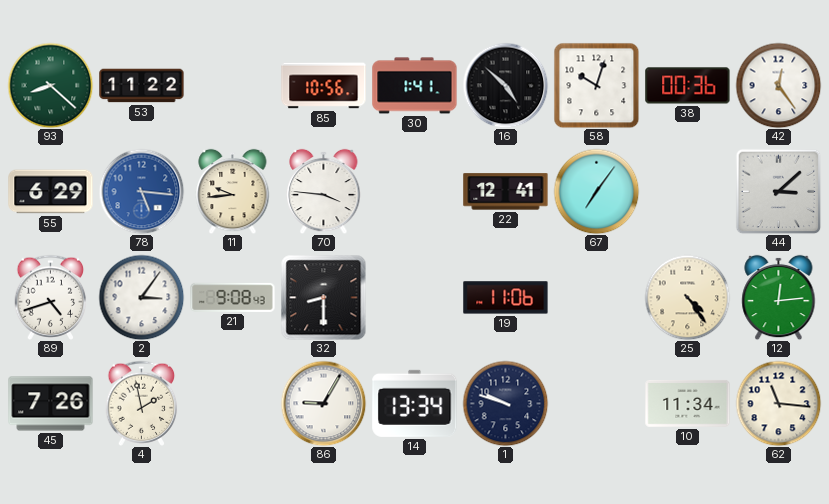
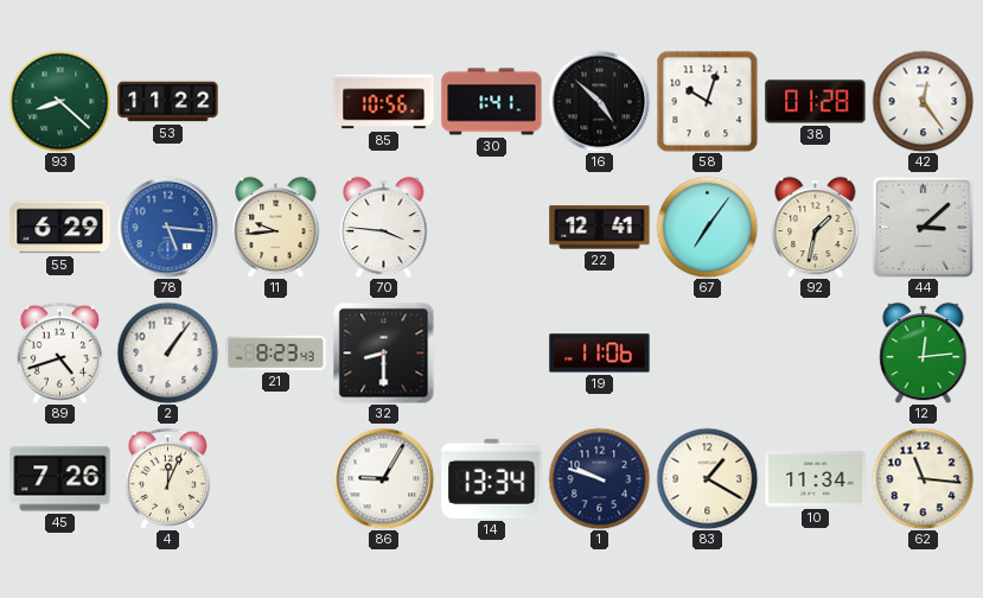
38: 00:36 -> 01:28 (816, 102)
92: none -> 1:32 (816, 227)
2: 3:06 -> 1:06 (167, 352)
21: 9:08 -> 8:23 (276, 352)
25: 4:24 -> none (687, 297)
4: 1:58 -> 12:04 (168, 478)
83: none -> 1:20 (707, 478)
